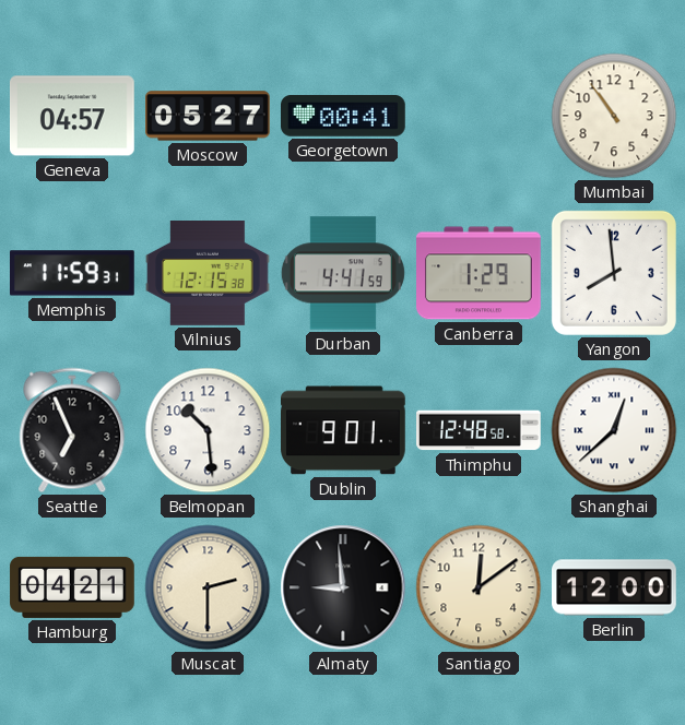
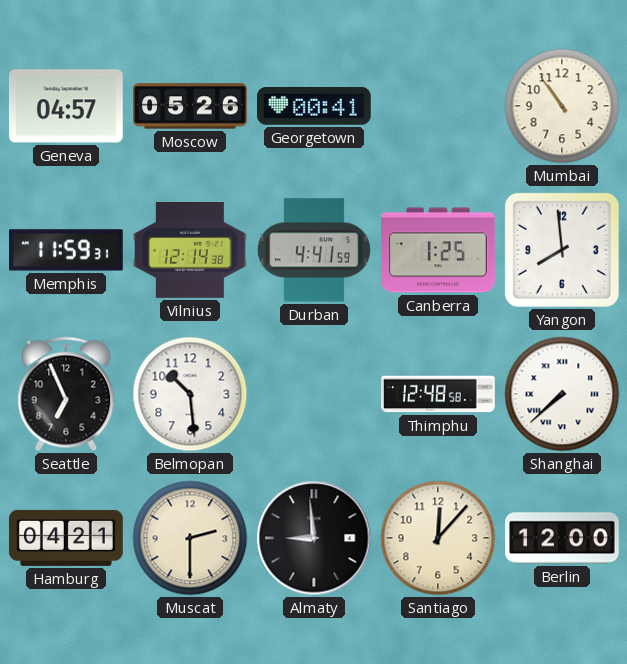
Moscow: 05:27 -> 05:26 (190, 106)
Vilnius: 12:15 -> 12:14 (190, 251)
Canberra: 1:29 -> 1:25 (439, 250)
Dublin: 9:01 -> none (344, 430)
Shanghai: 12:38 -> 7:38 (562, 394)
Santiago: 12:09 -> 12:07 (438, 538)
